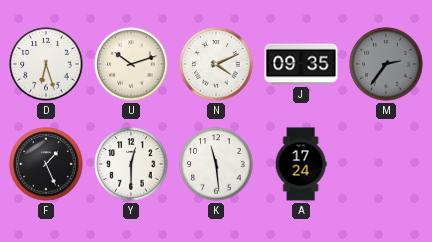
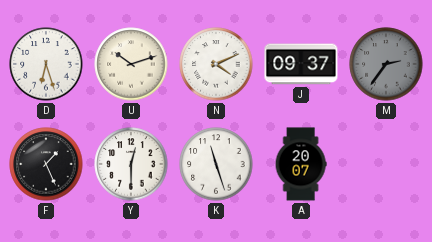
J: 09:35 -> 09:37 (301, 64)
K: 11:29 -> 11:27 (216, 164)
A: 17:24 -> 20:07 (301, 164)
